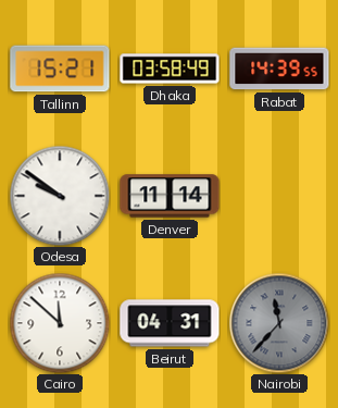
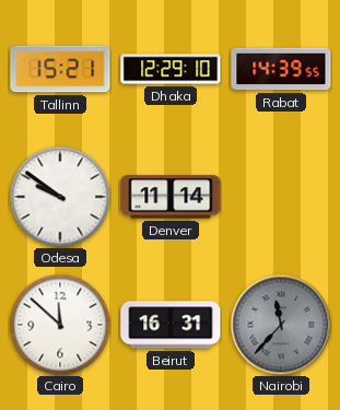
Dhaka: 03:58 -> 12:29 (171, 69)
Beirut: 04:31 -> 16:31 (171, 325)
